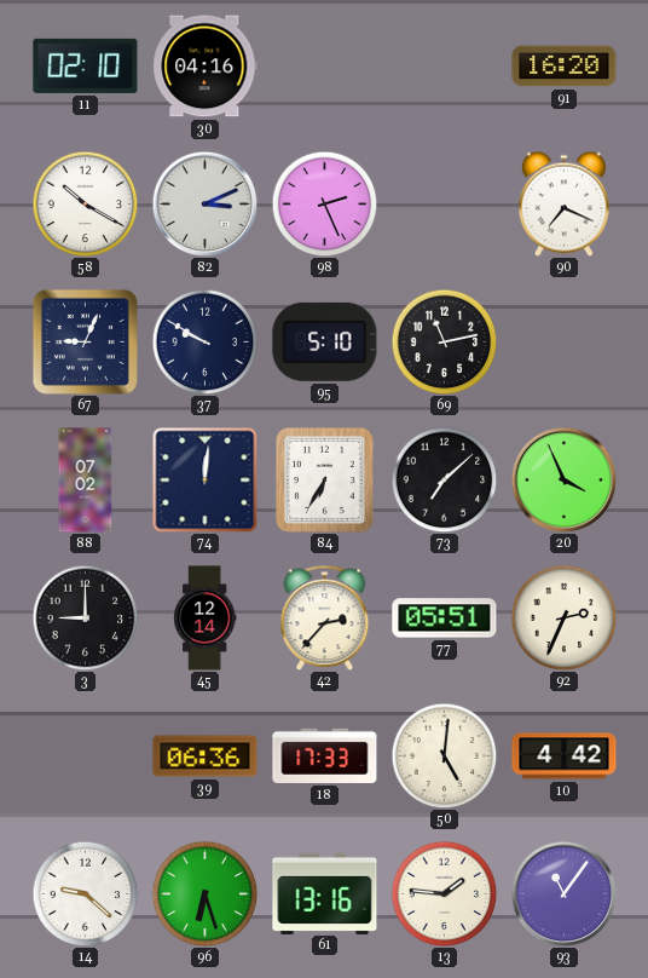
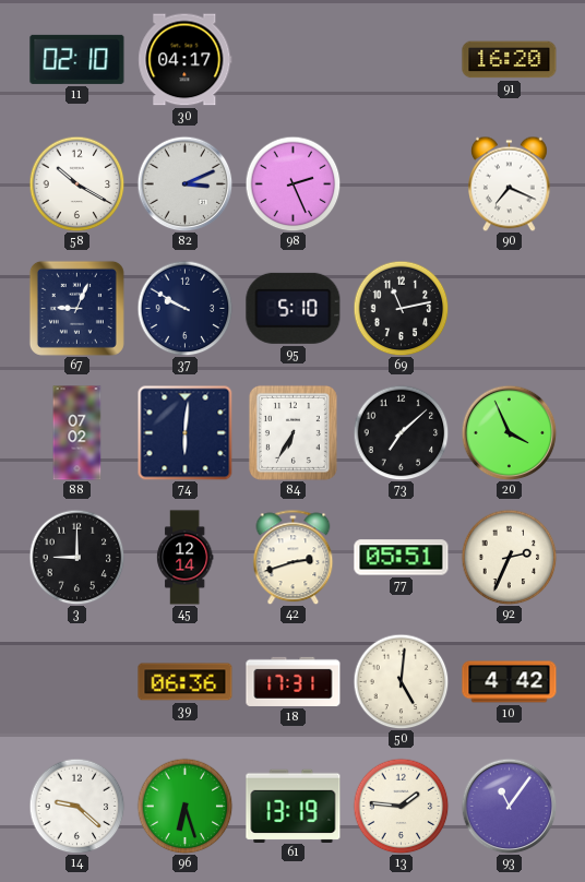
30: 04:16 -> 04:17 (186, 60)
74: 12:01 -> 6:01 (184, 432)
42: 2:37 -> 2:42 (294, 557)
18: 17:33 -> 17:31 (294, 681)
61: 13:16 -> 13:19 (294, 806)
